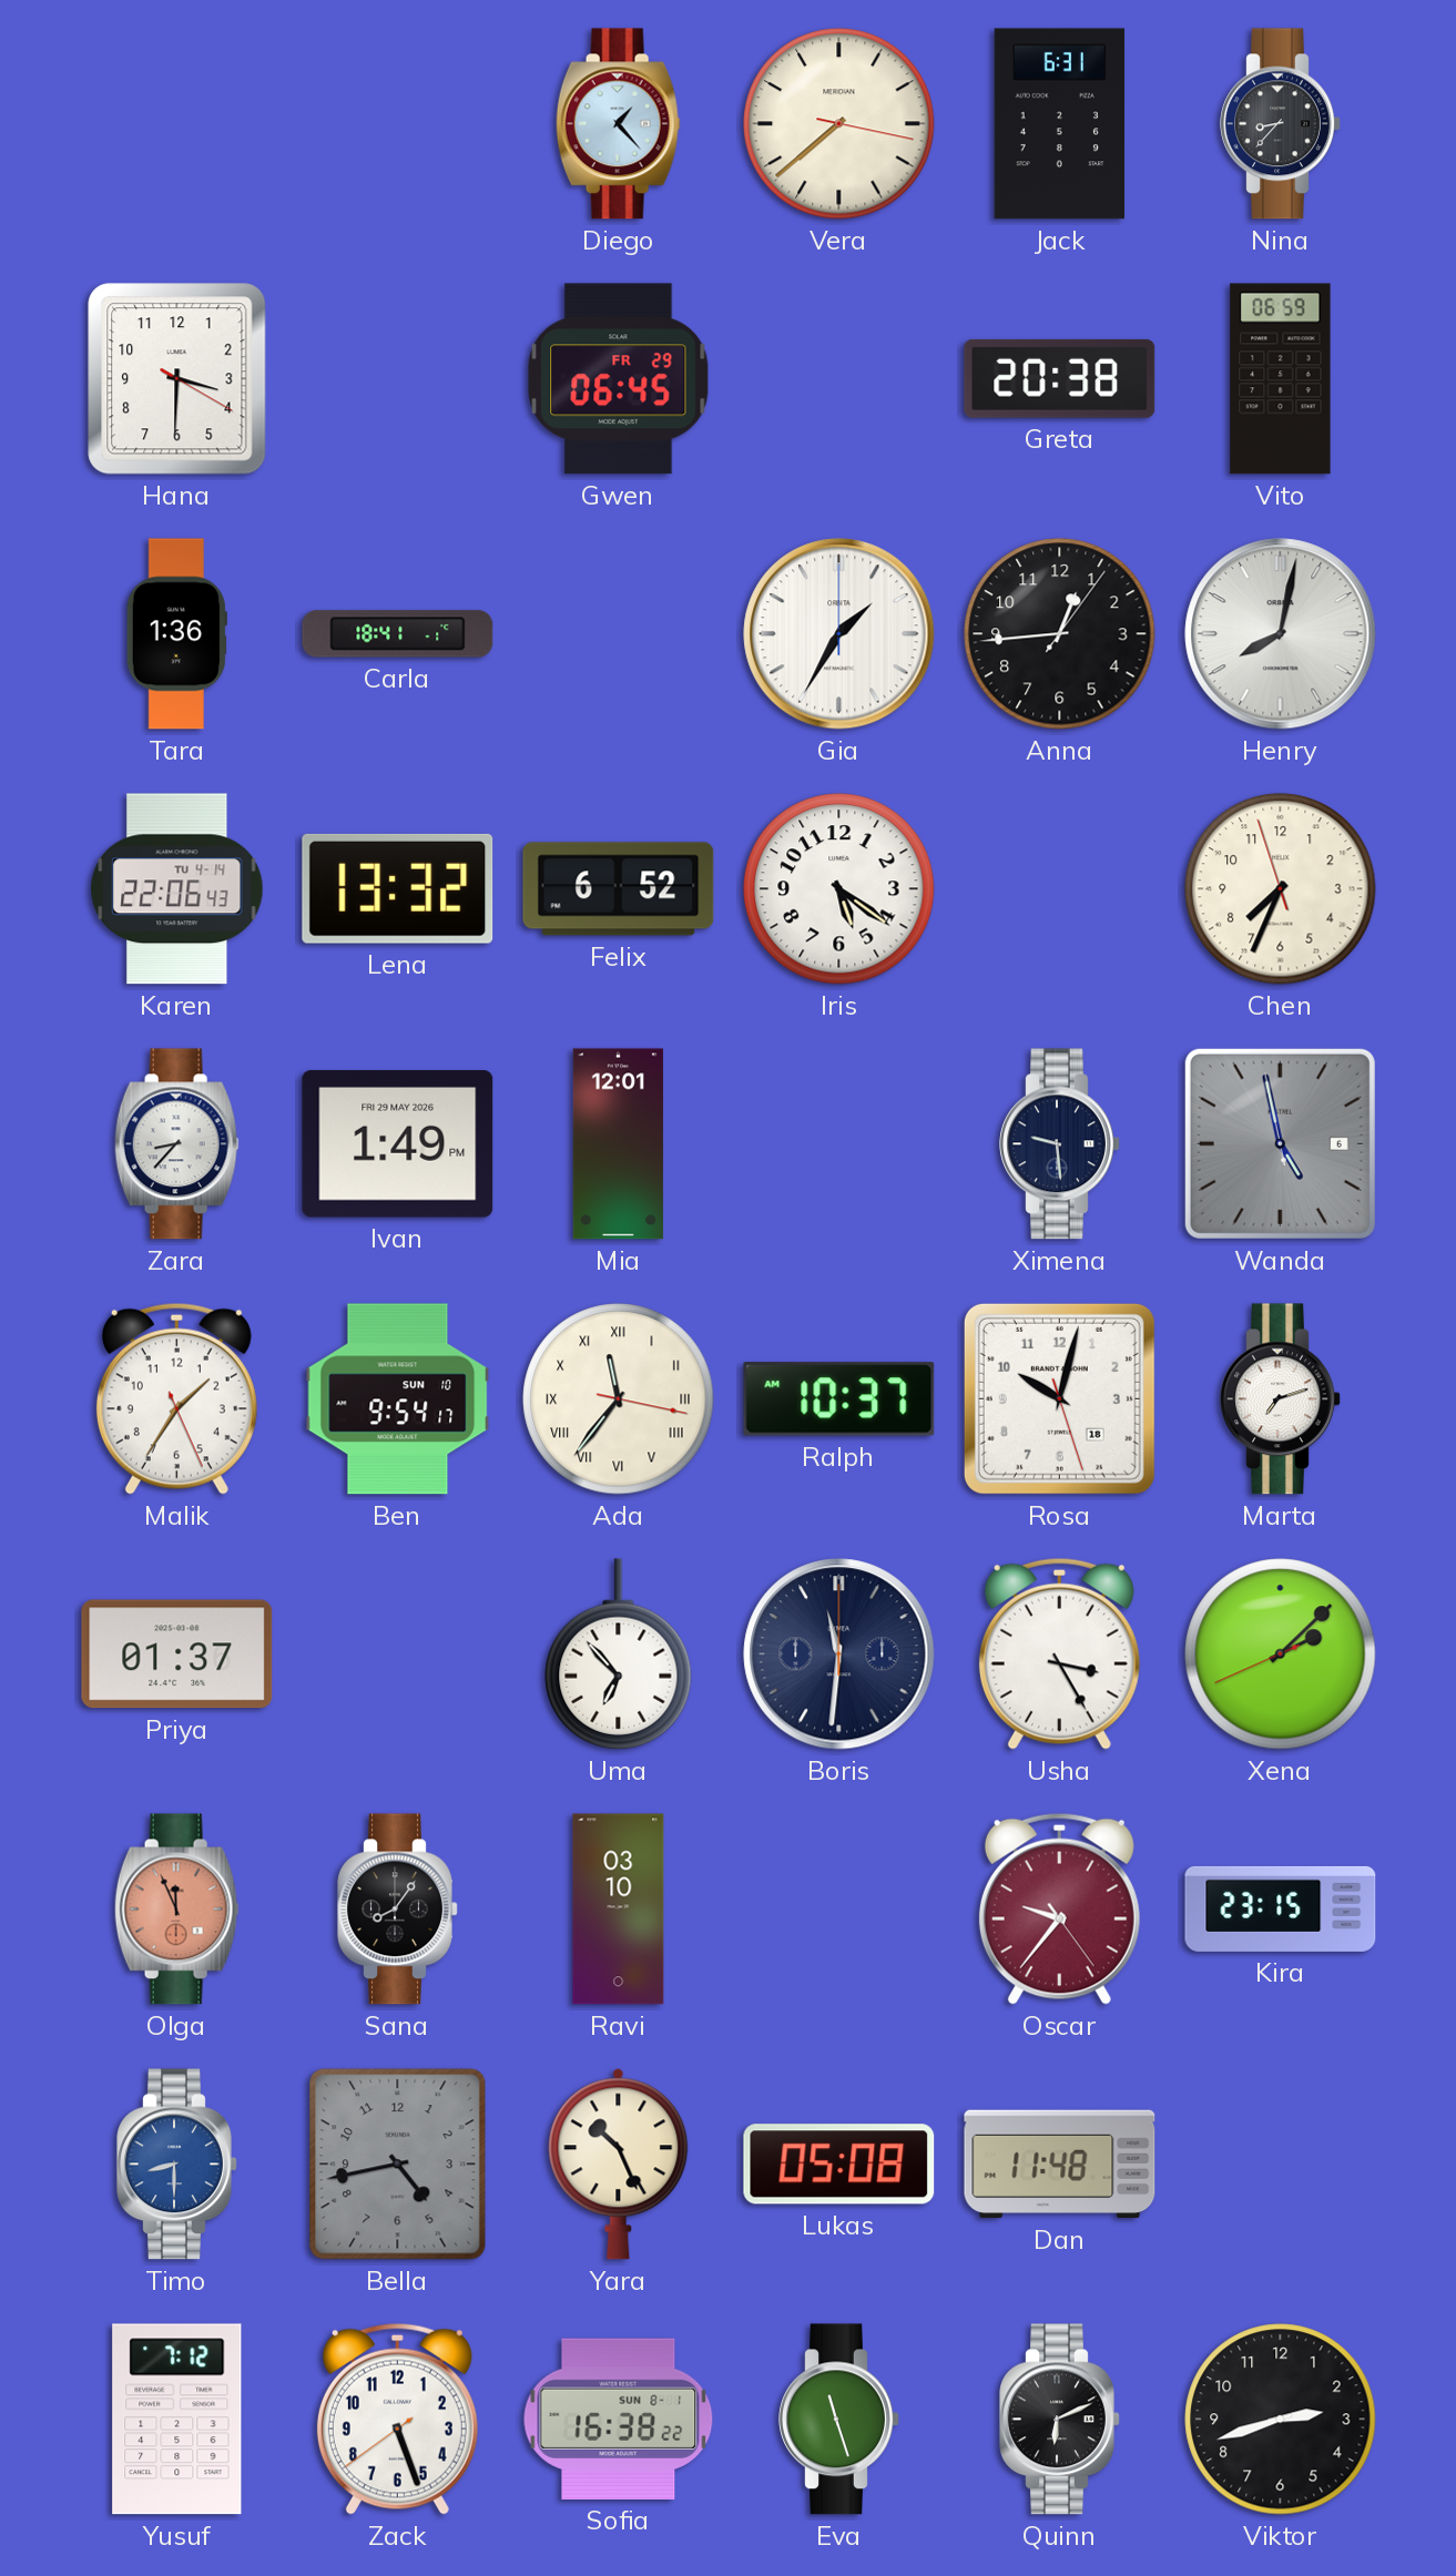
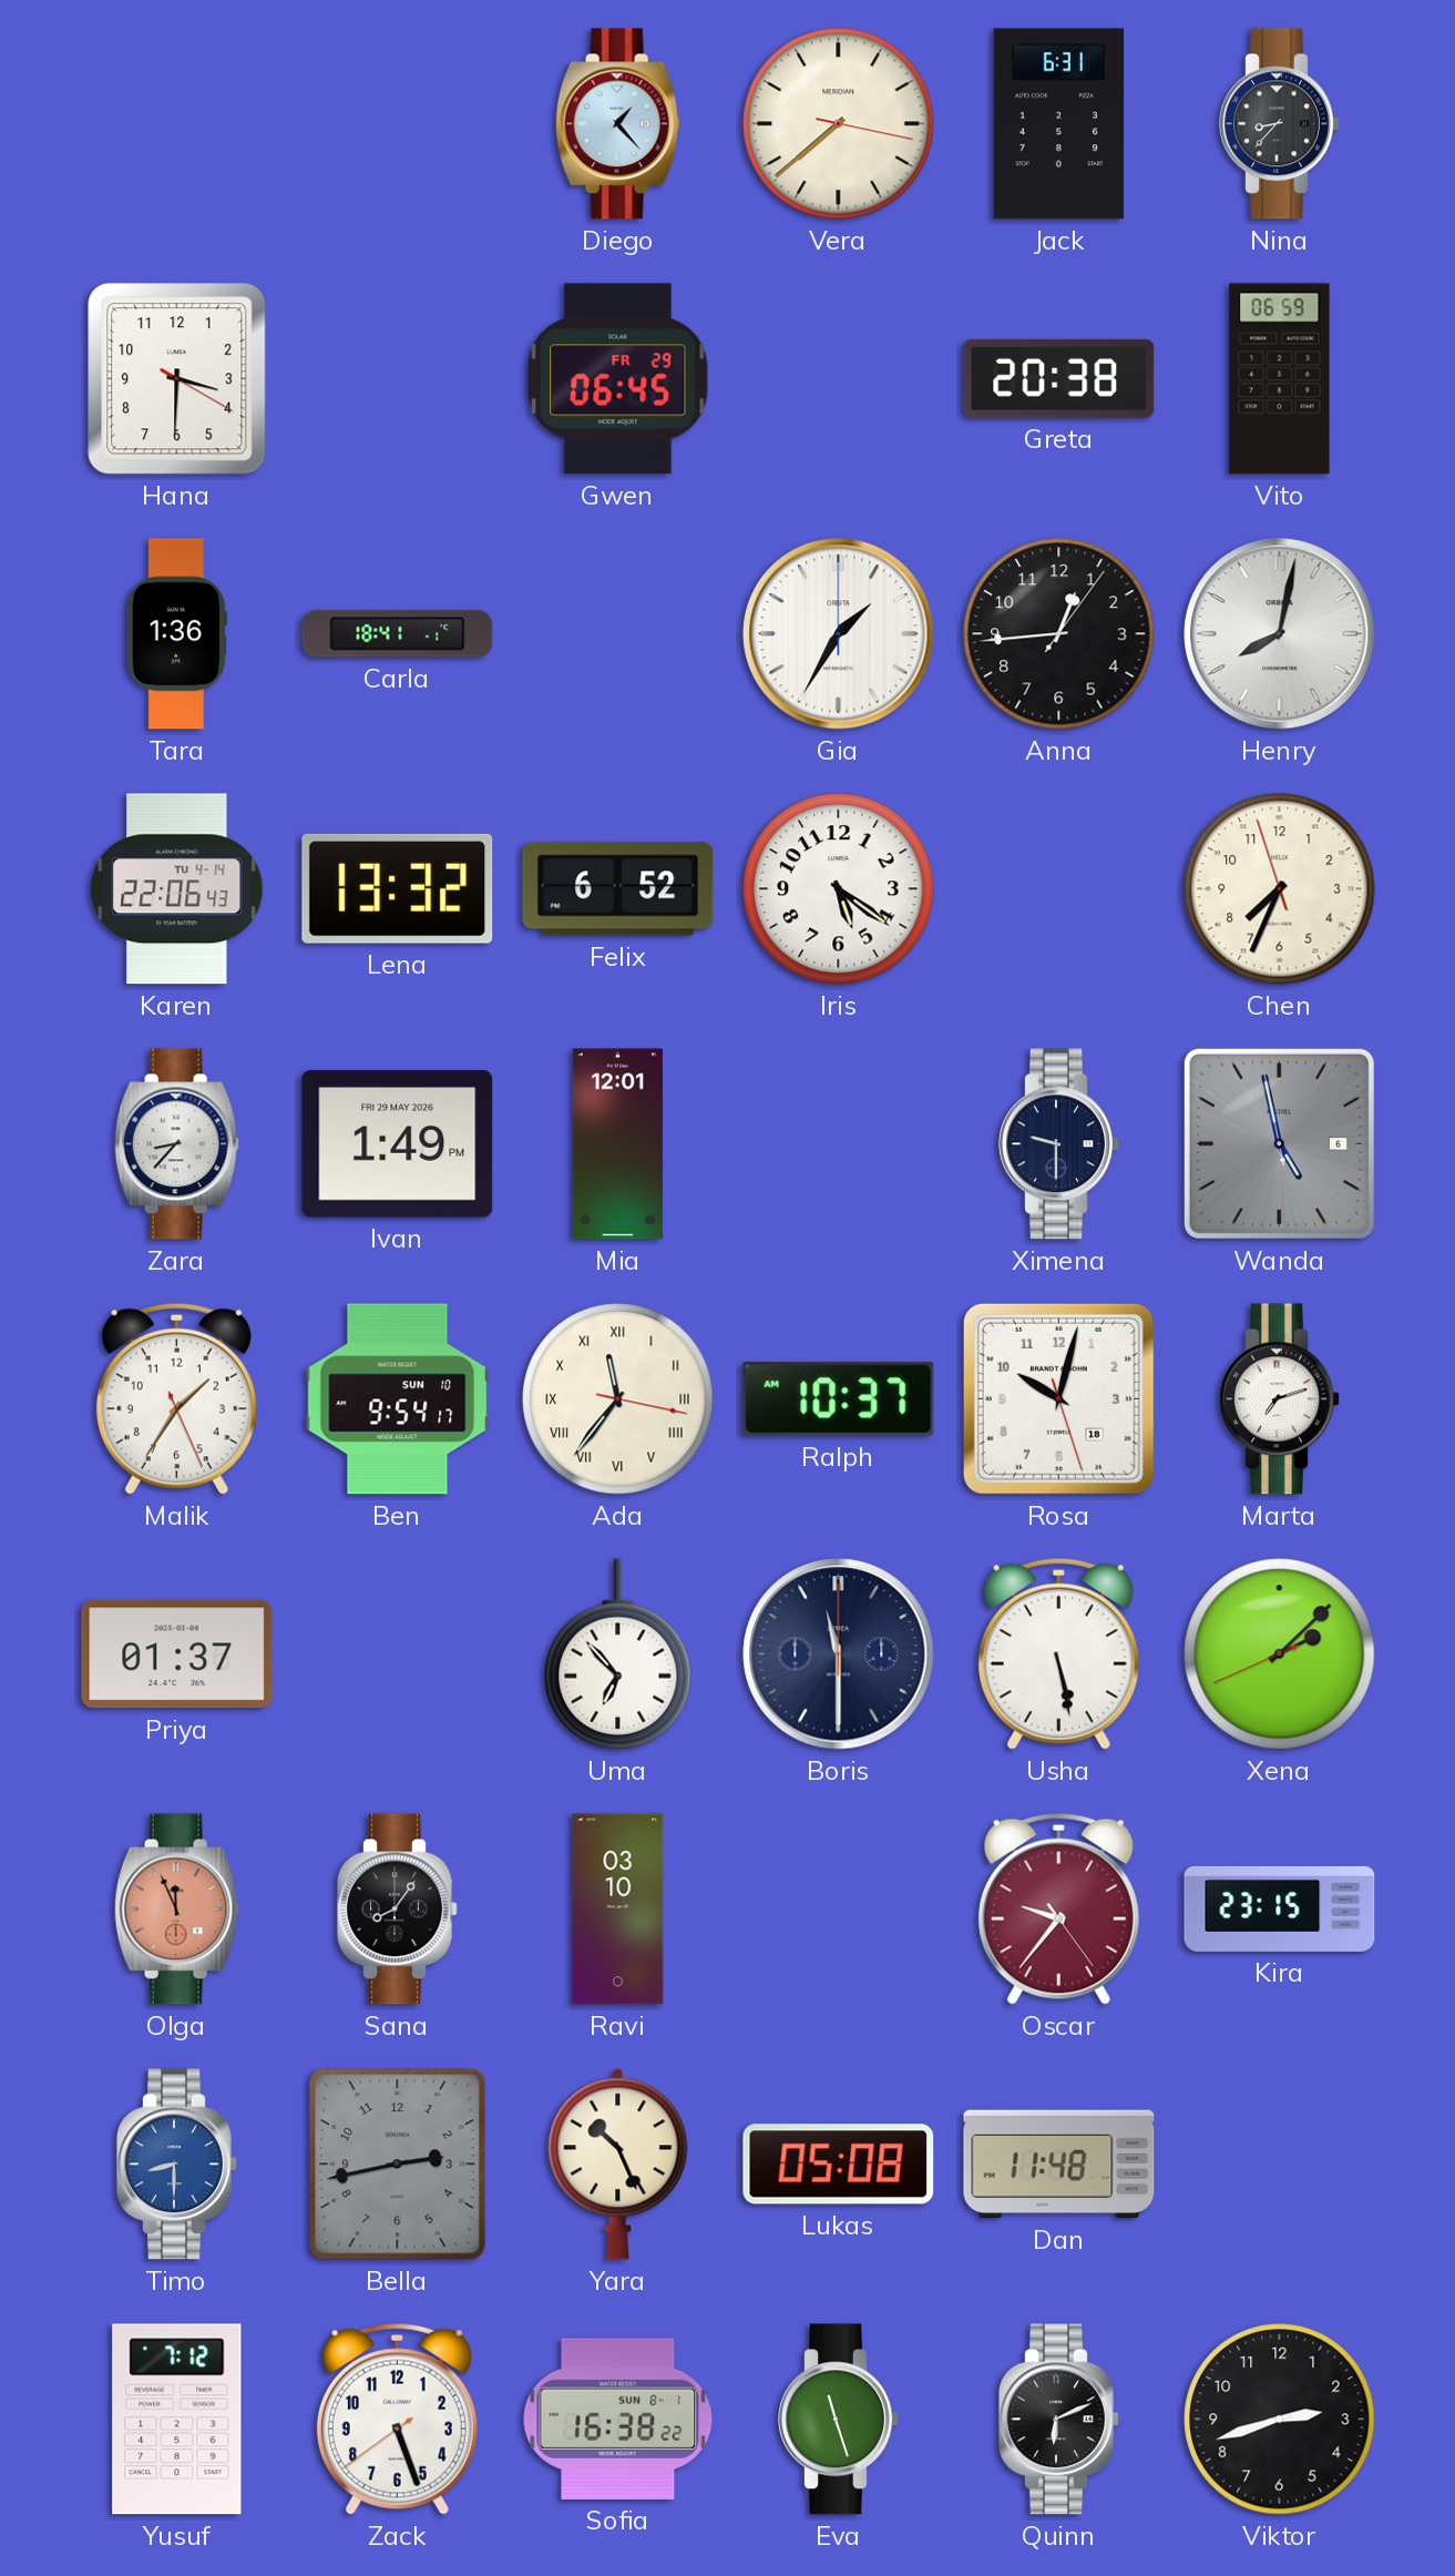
Ximena: 9:29 -> 9:30 (1059, 1144)
Boris: 11:31 -> 11:30 (839, 1654)
Usha: 3:25 -> 5:28 (1058, 1653)
Bella: 4:43 -> 2:43 (398, 2165)
